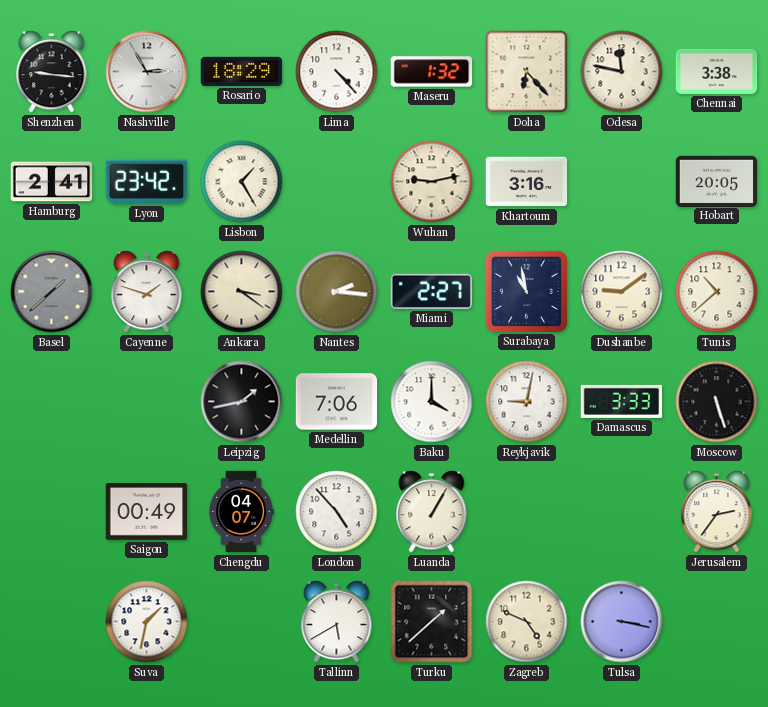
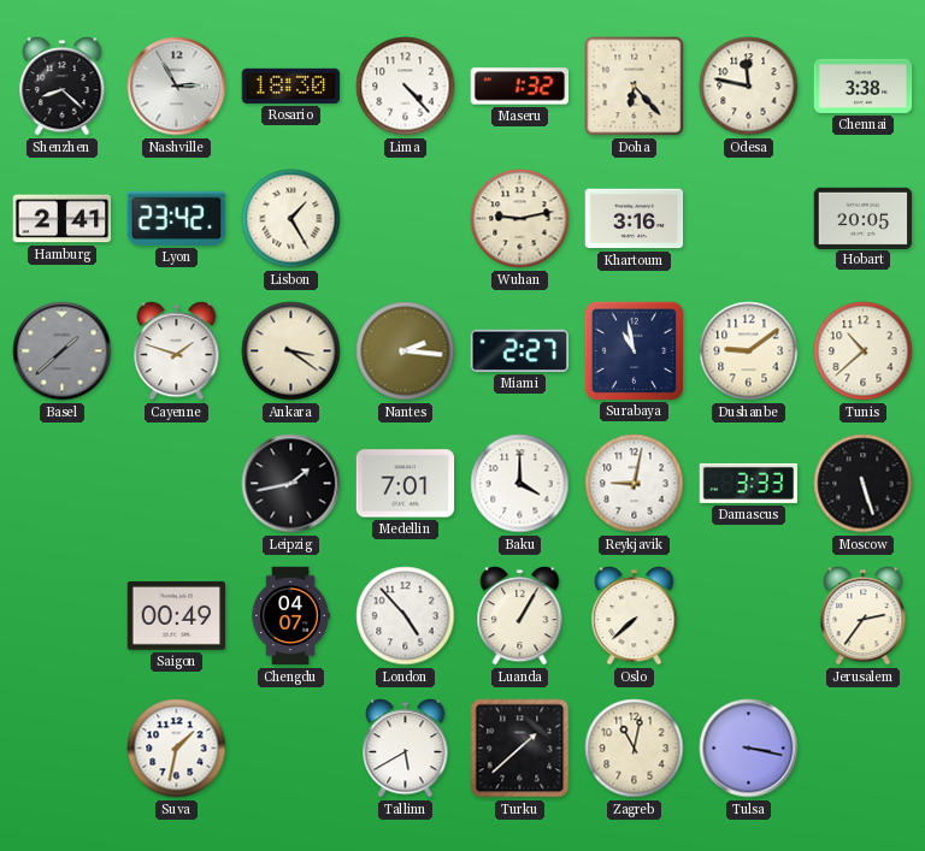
Shenzhen: 9:16 -> 8:22 (63, 87)
Rosario: 18:29 -> 18:30 (291, 85)
Medellin: 7:06 -> 7:01 (406, 484)
Oslo: none -> 7:38 (635, 616)
Zagreb: 4:49 -> 11:02 (635, 749)
